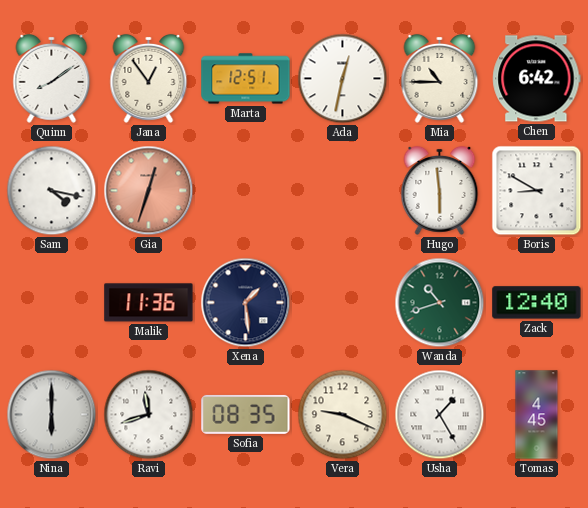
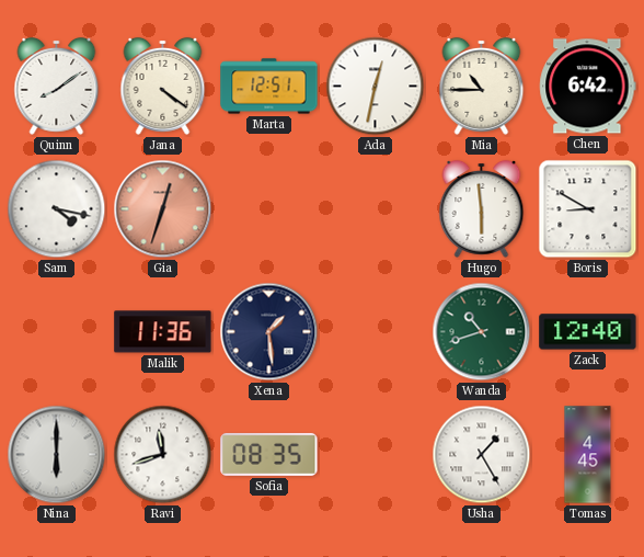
Jana: 12:54 -> 4:21 (163, 86)
Vera: 9:19 -> none (343, 415)
